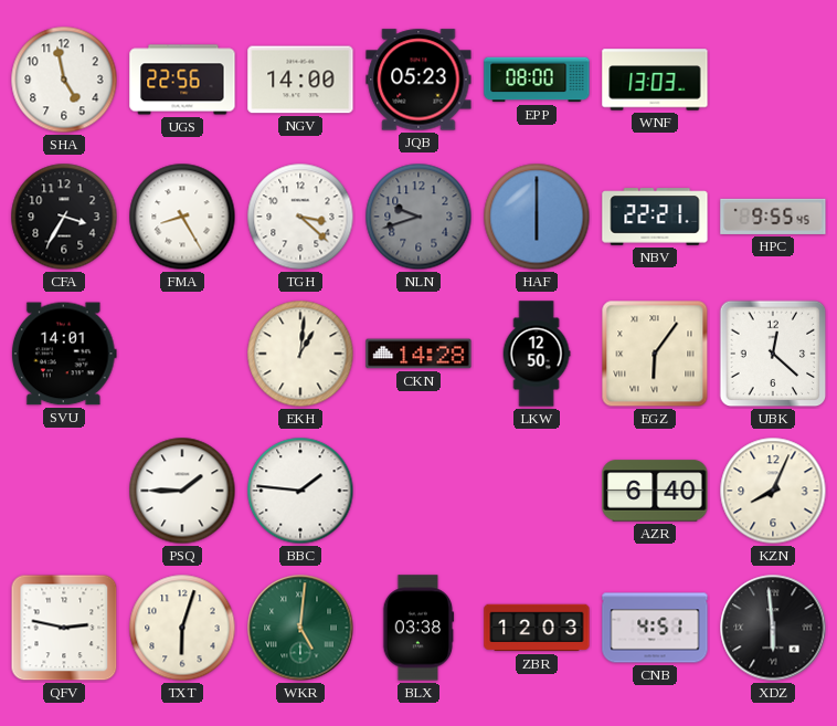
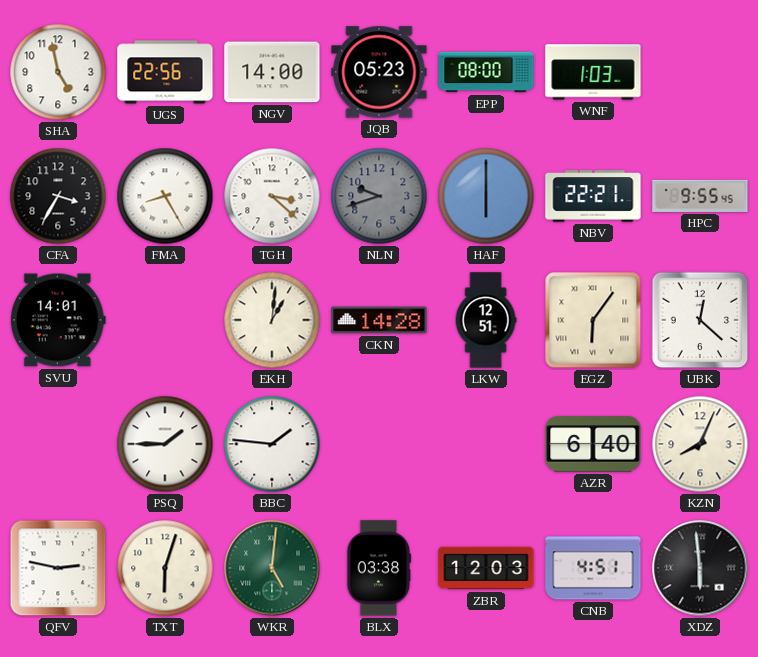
WNF: 13:03 -> 1:03 (593, 72)
LKW: 12:50 -> 12:51 (486, 320)
